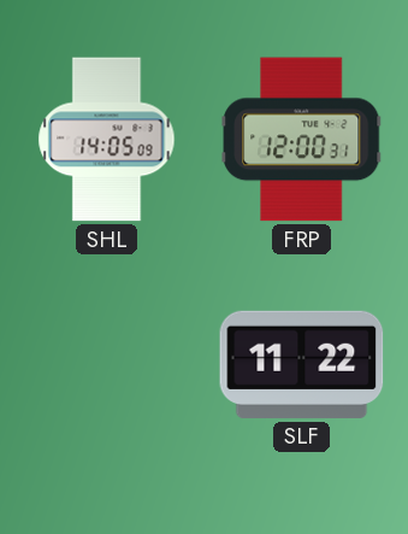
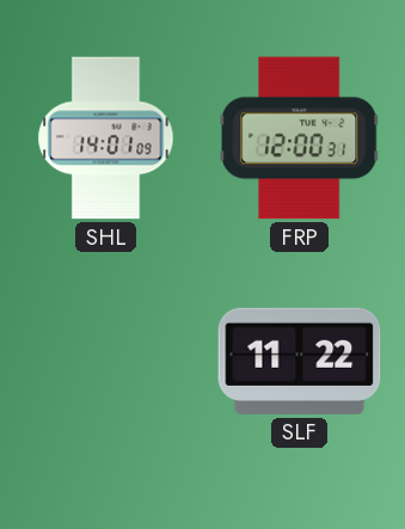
SHL: 14:05 -> 14:01 (106, 139)
